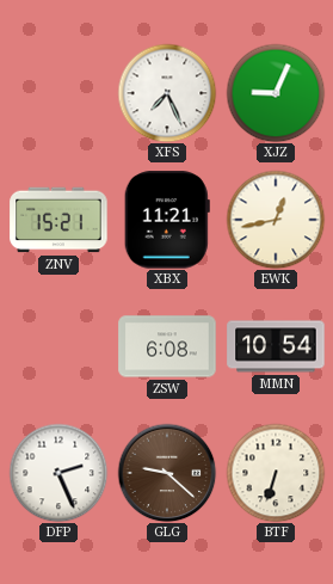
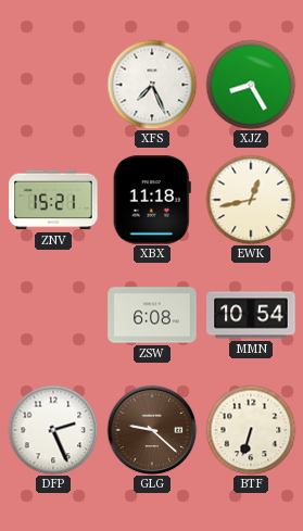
XJZ: 9:04 -> 8:25 (251, 85)
XBX: 11:21 -> 11:18 (152, 200)
